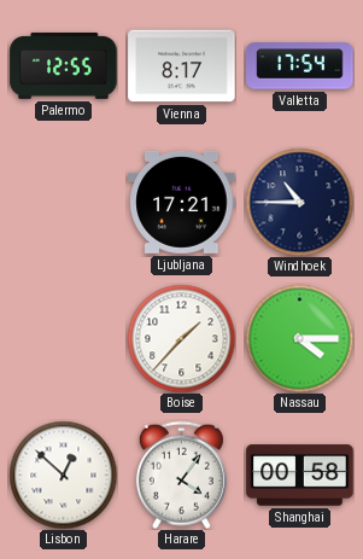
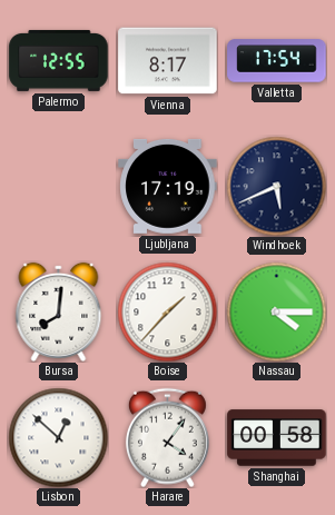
Ljubljana: 17:21 -> 17:19 (168, 186)
Windhoek: 10:45 -> 5:41 (276, 186)
Bursa: none -> 8:01 (59, 311)
